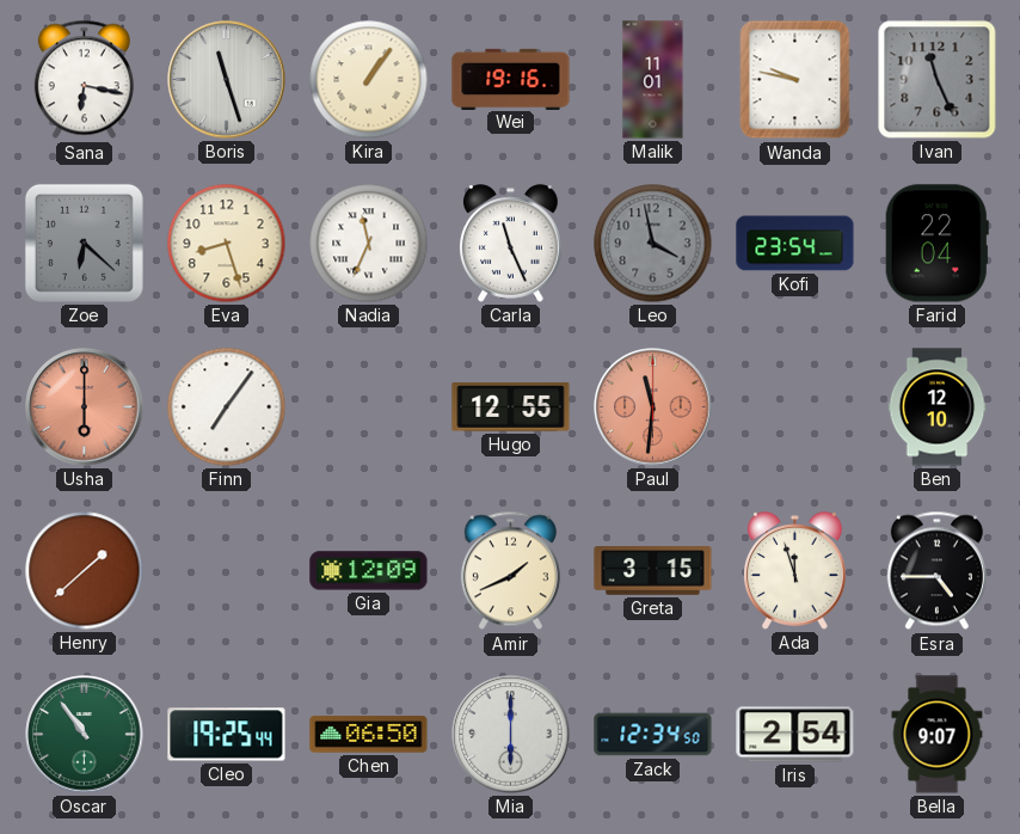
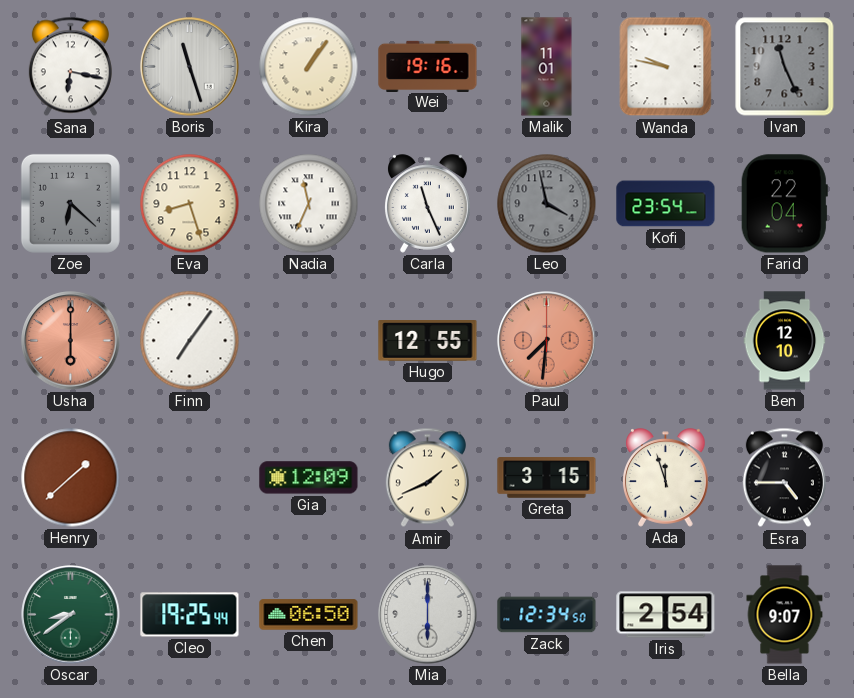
Paul: 11:31 -> 7:31 (547, 341)
Oscar: 10:54 -> 8:39 (71, 615)
